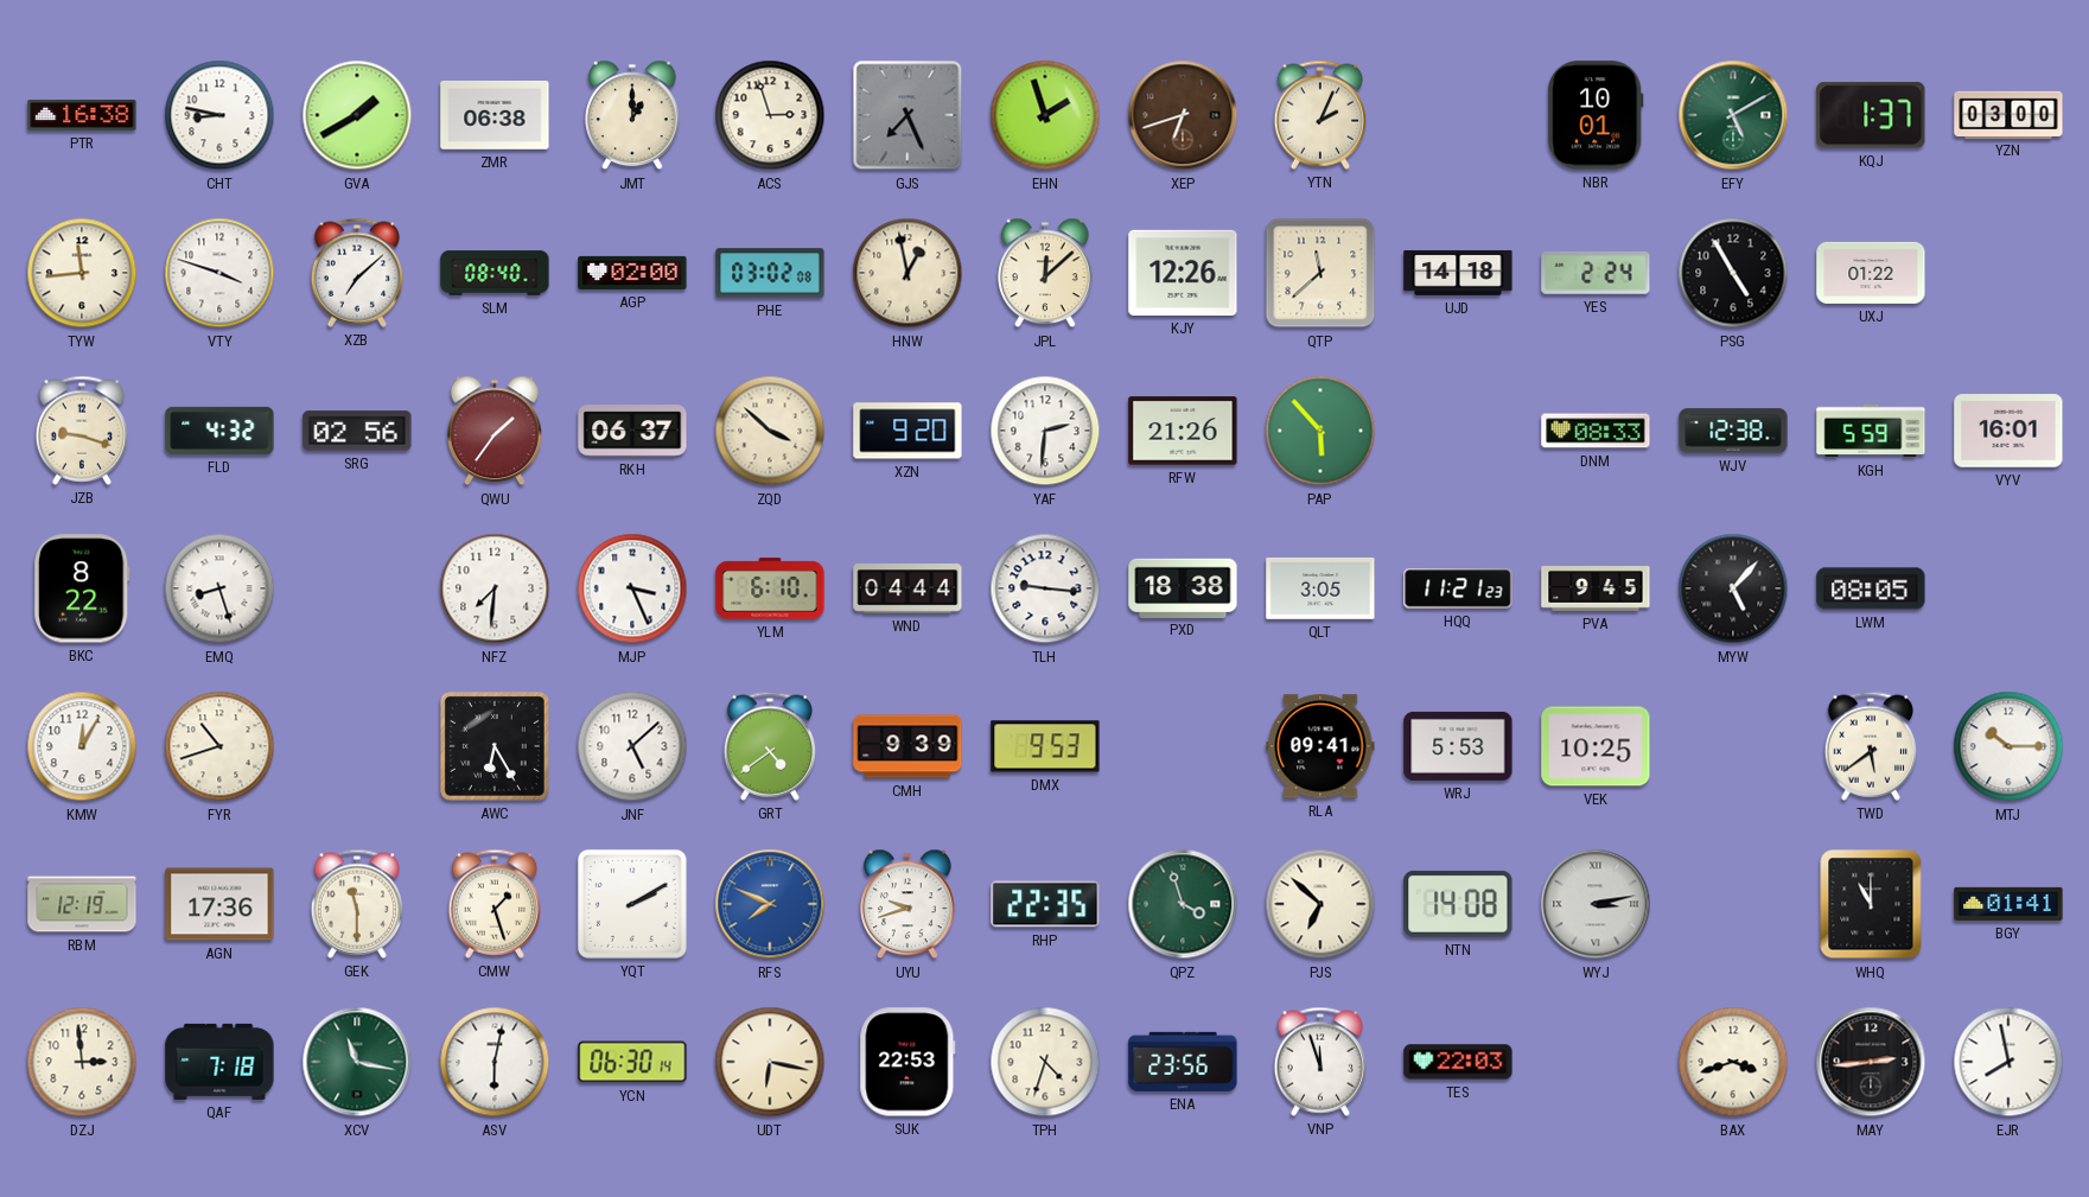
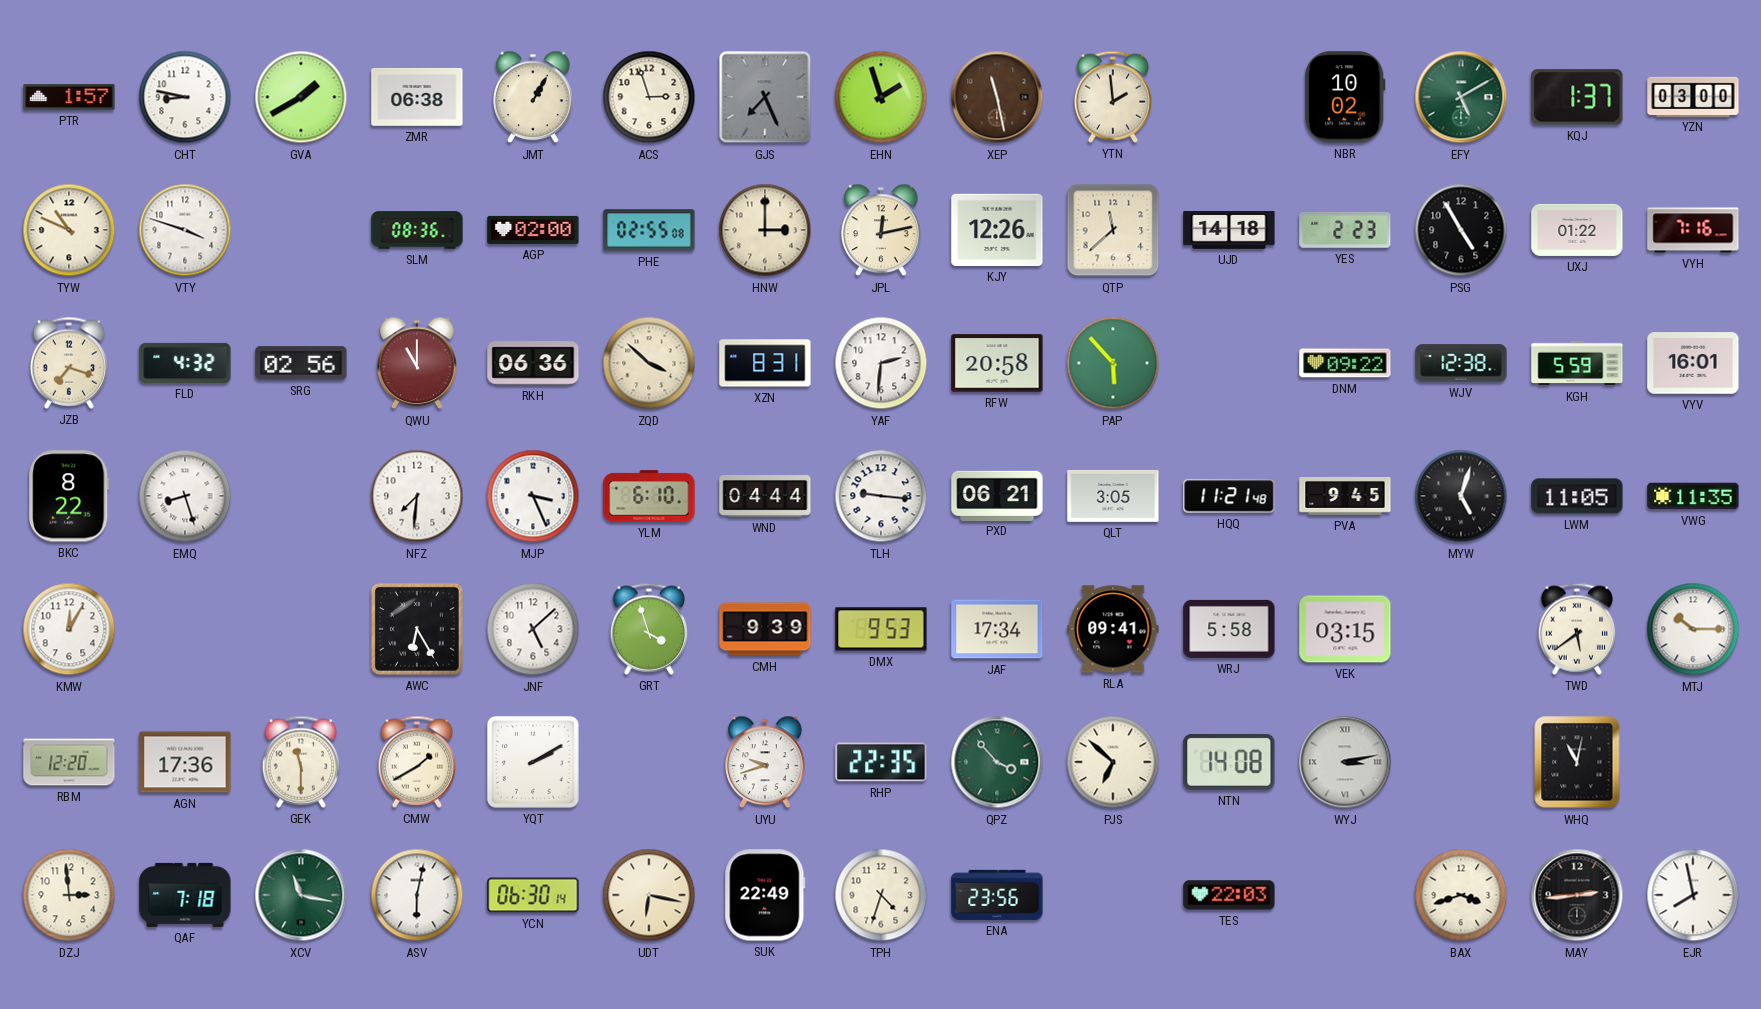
PTR: 16:38 -> 1:57 (69, 97)
JMT: 1:00 -> 1:05 (534, 97)
XEP: 6:42 -> 11:28 (997, 97)
YTN: 2:04 -> 1:59 (1112, 97)
NBR: 10:01 -> 10:02 (1345, 97)
TYW: 11:44 -> 10:49 (69, 230)
XZB: 7:08 -> none (356, 273)
SLM: 08:40 -> 08:36 (417, 230)
PHE: 03:02 -> 02:55 (649, 230)
HNW: 12:58 -> 3:00 (765, 230)
JPL: 12:08 -> 12:13 (882, 230)
YES: 2:24 -> 2:23 (1345, 230)
VYH: none -> 7:16 (1693, 230)
JZB: 9:18 -> 7:18 (68, 363)
QWU: 1:36 -> 11:00 (418, 363)
RKH: 06:37 -> 06:36 (533, 363)
XZN: 9:20 -> 8:31 (765, 363)
RFW: 21:26 -> 20:58 (997, 363)
DNM: 08:33 -> 09:22 (1345, 363)
PXD: 18:38 -> 06:21 (997, 495)
HQQ: 11:21:23 -> 11:21:48 (1229, 496)
MYW: 5:07 -> 5:03 (1461, 496)
LWM: 08:05 -> 11:05 (1577, 496)
VWG: none -> 11:35 (1693, 496)
FYR: 10:42 -> none (219, 746)
GRT: 4:39 -> 3:57 (648, 629)
JAF: none -> 17:34 (997, 629)
WRJ: 5:53 -> 5:58 (1229, 629)
VEK: 10:25 -> 03:15 (1345, 629)
RBM: 12:19 -> 12:20 (69, 762)
CMW: 1:27 -> 1:40 (416, 762)
RFS: 7:49 -> none (770, 904)
QPZ: 3:57 -> 3:53 (997, 762)
WHQ: 11:00 -> 11:02 (1577, 762)
BGY: 01:41 -> none (2008, 904)
SUK: 22:53 -> 22:49 (765, 895)
VNP: 11:57 -> none (1319, 1062)
